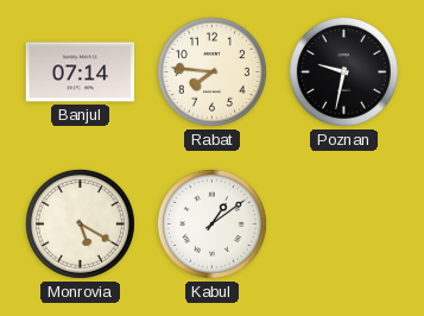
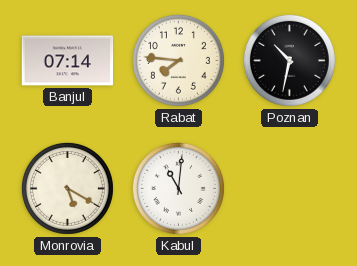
Poznan: 9:32 -> 10:32 (289, 60)
Kabul: 1:09 -> 11:01 (178, 188)
